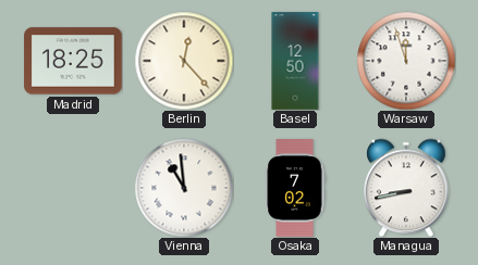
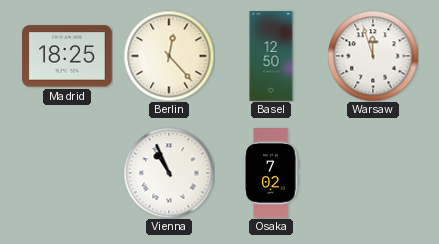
Vienna: 10:59 -> 10:56 (169, 173)
Managua: 8:43 -> none (406, 188)
